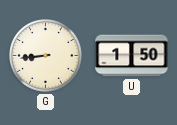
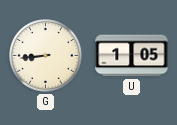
U: 1:50 -> 1:05 (132, 56)
